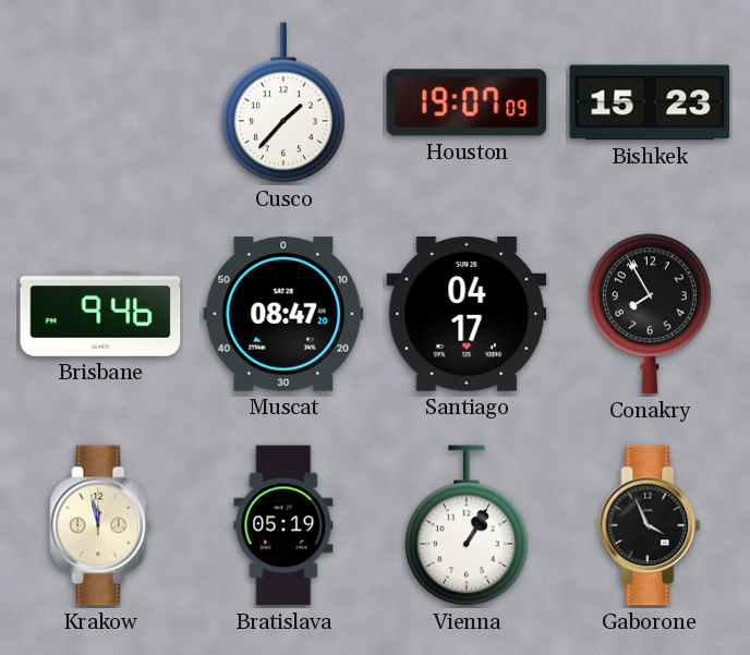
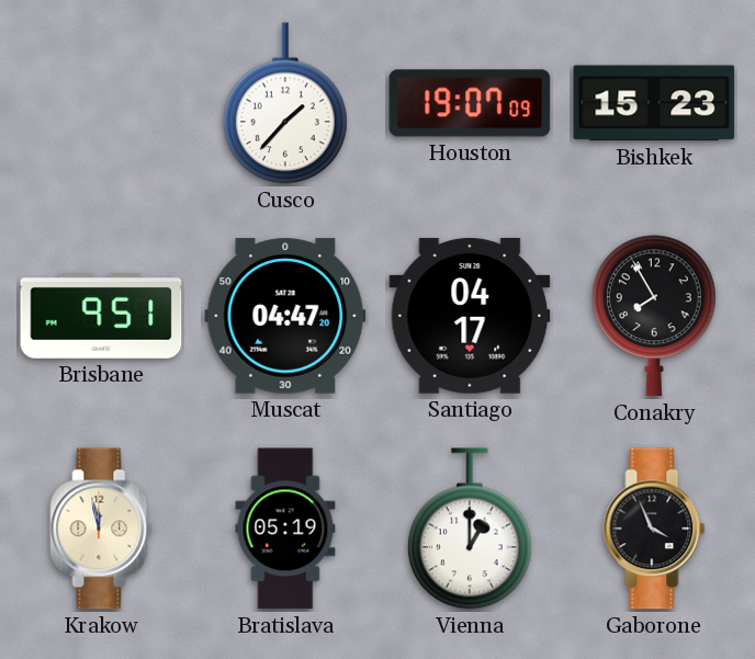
Brisbane: 9:46 -> 9:51 (101, 316)
Muscat: 08:47 -> 04:47 (285, 316)
Vienna: 1:05 -> 1:00 (470, 529)
